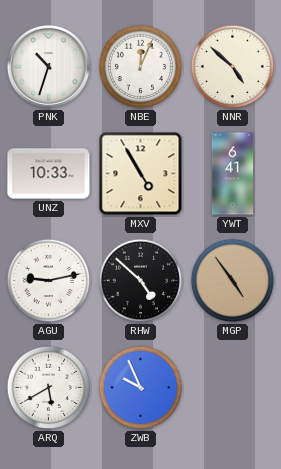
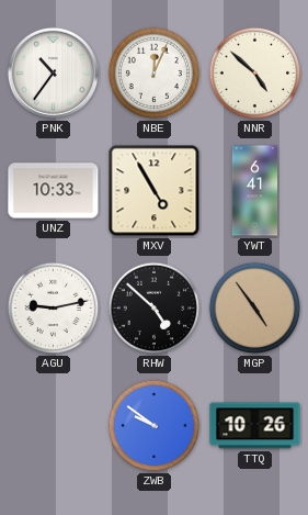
PNK: 10:33 -> 10:36 (53, 72)
ARQ: 5:40 -> none (49, 388)
ZWB: 9:56 -> 9:51 (155, 426)
TTQ: none -> 10:26 (255, 426)
